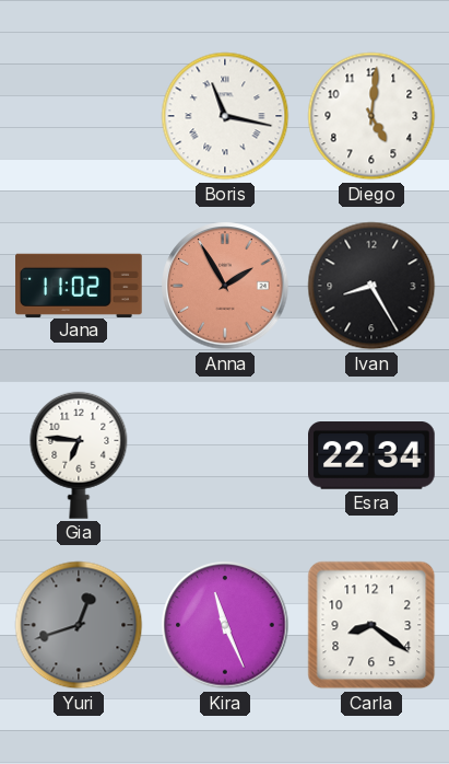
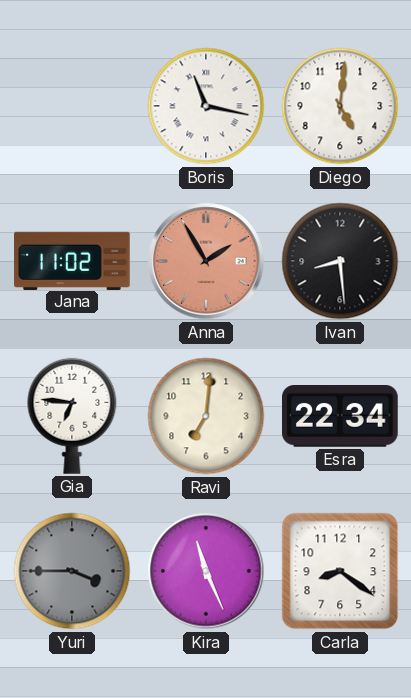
Ivan: 8:25 -> 8:29 (340, 261)
Ravi: none -> 7:01 (206, 416)
Yuri: 12:42 -> 3:45 (72, 571)
